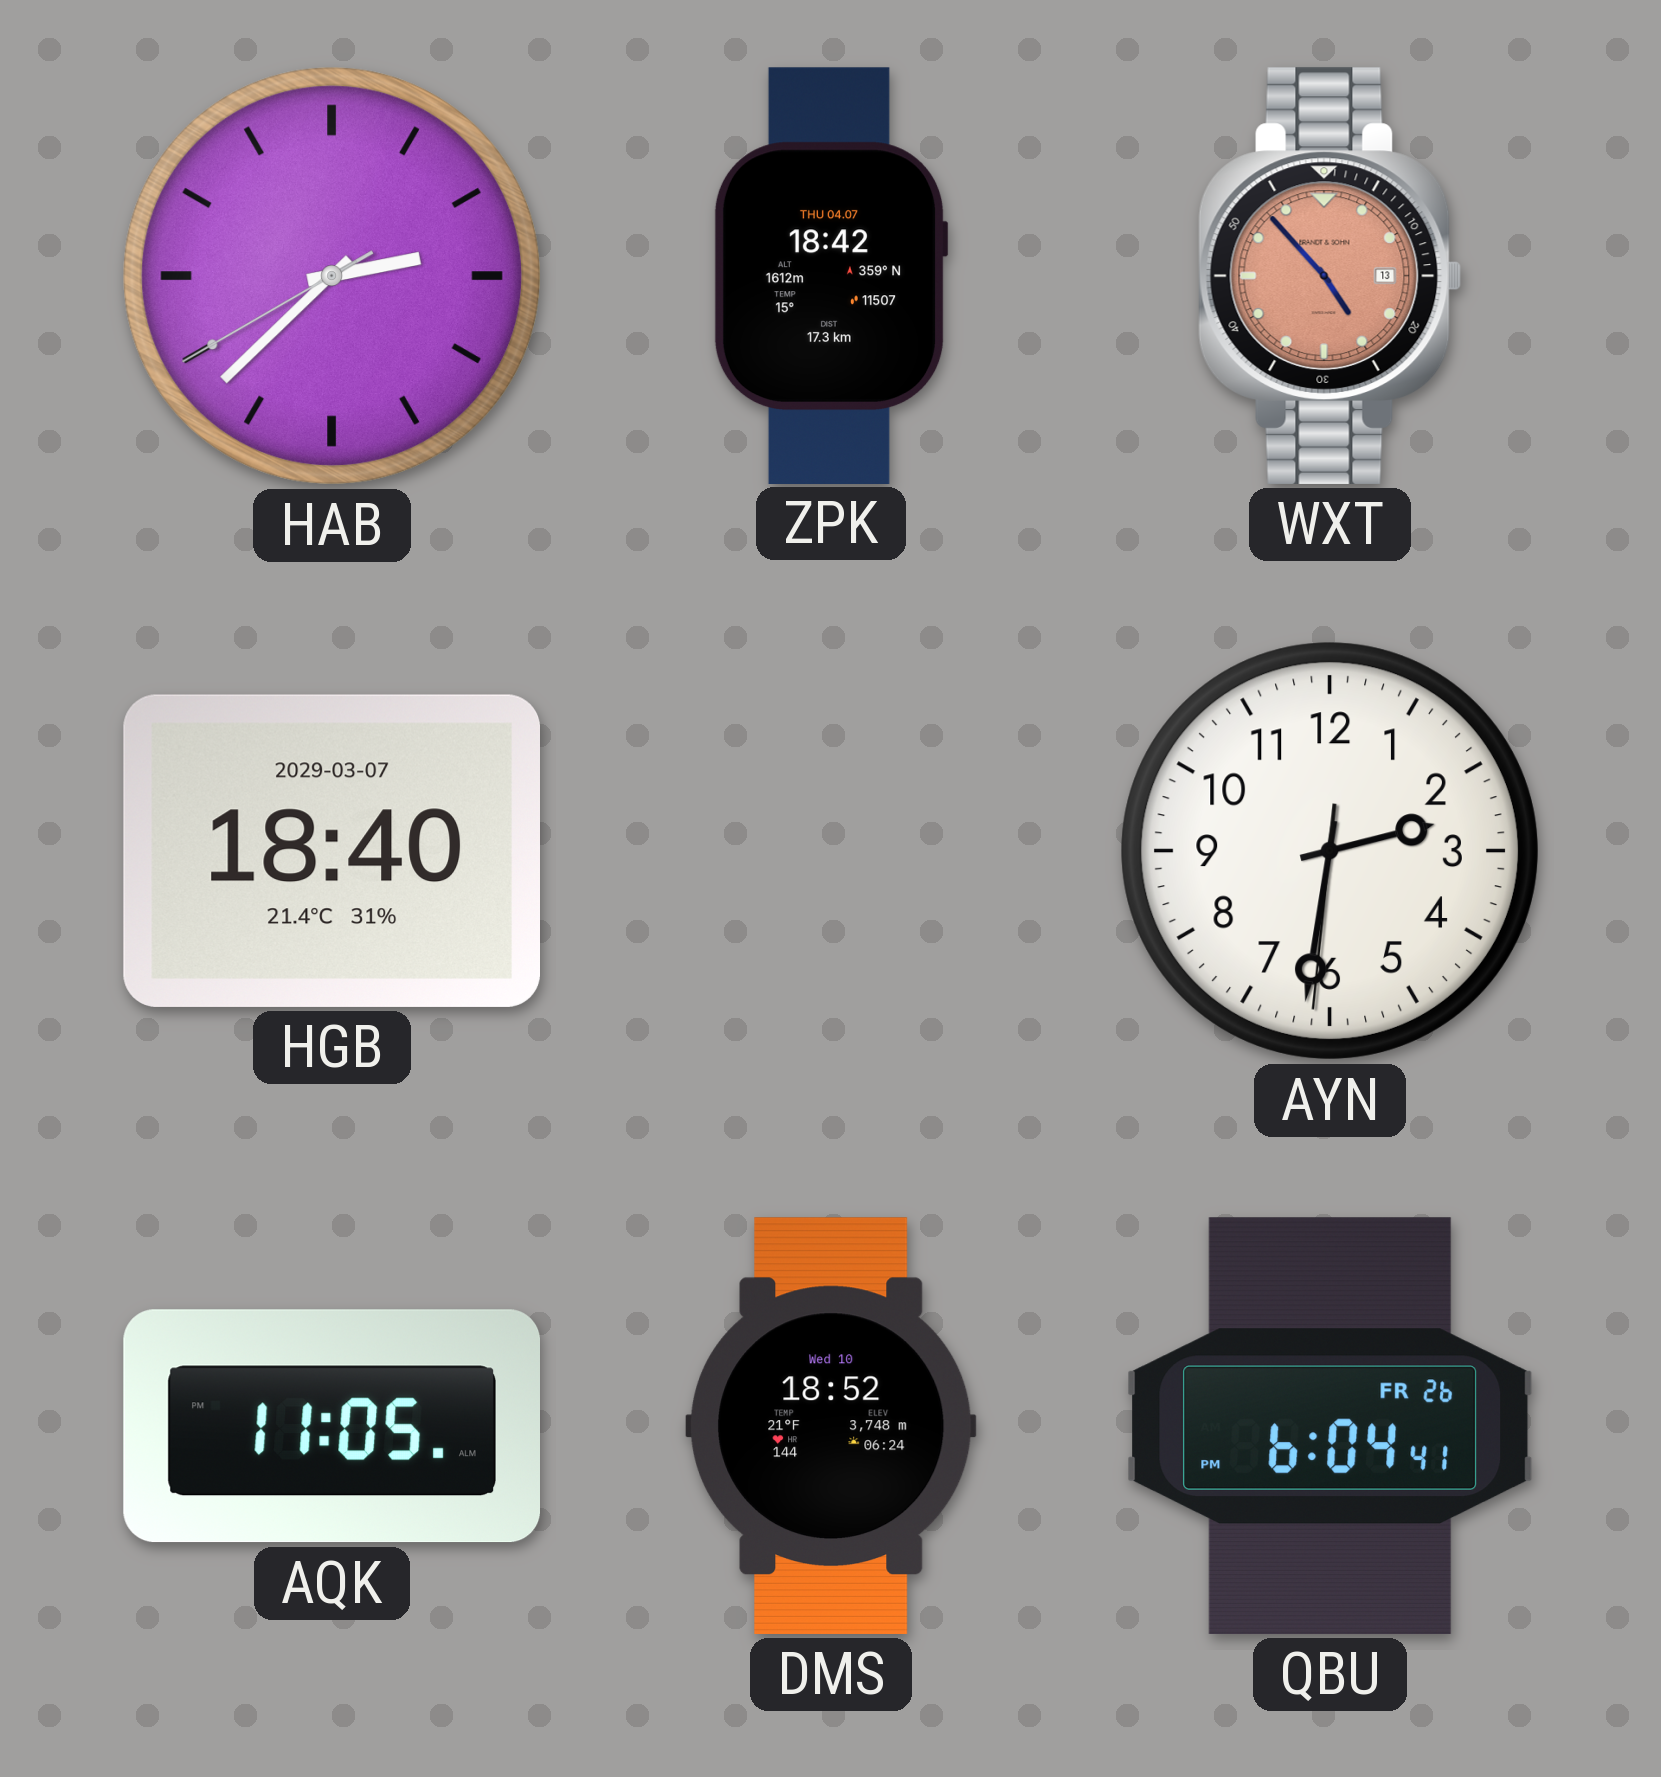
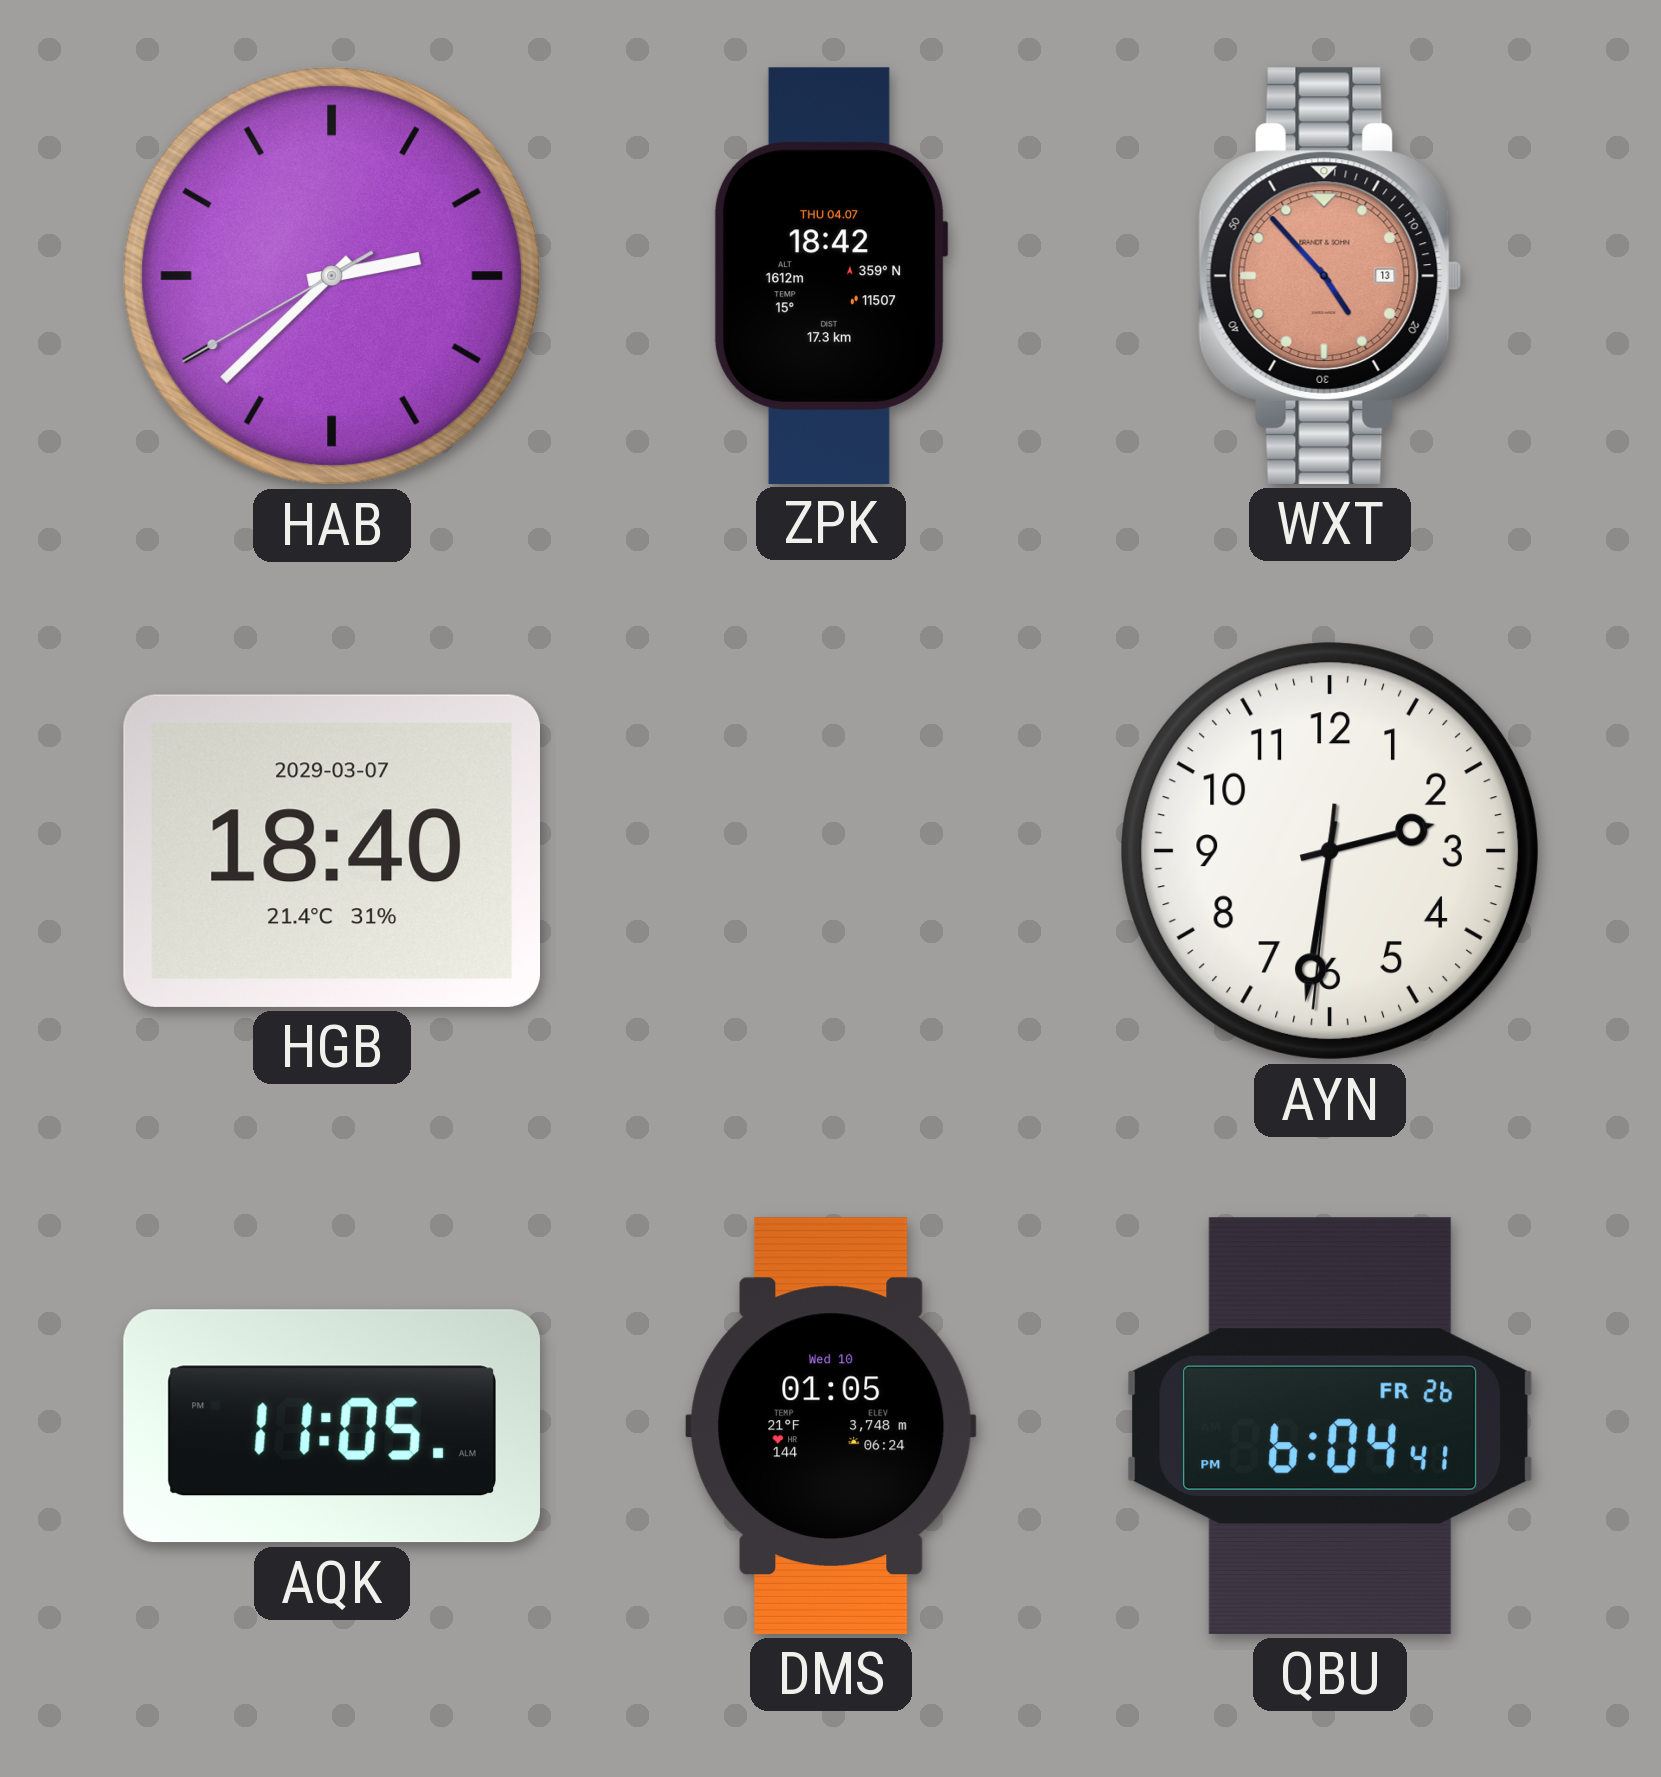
DMS: 18:52 -> 01:05 (831, 1426)
